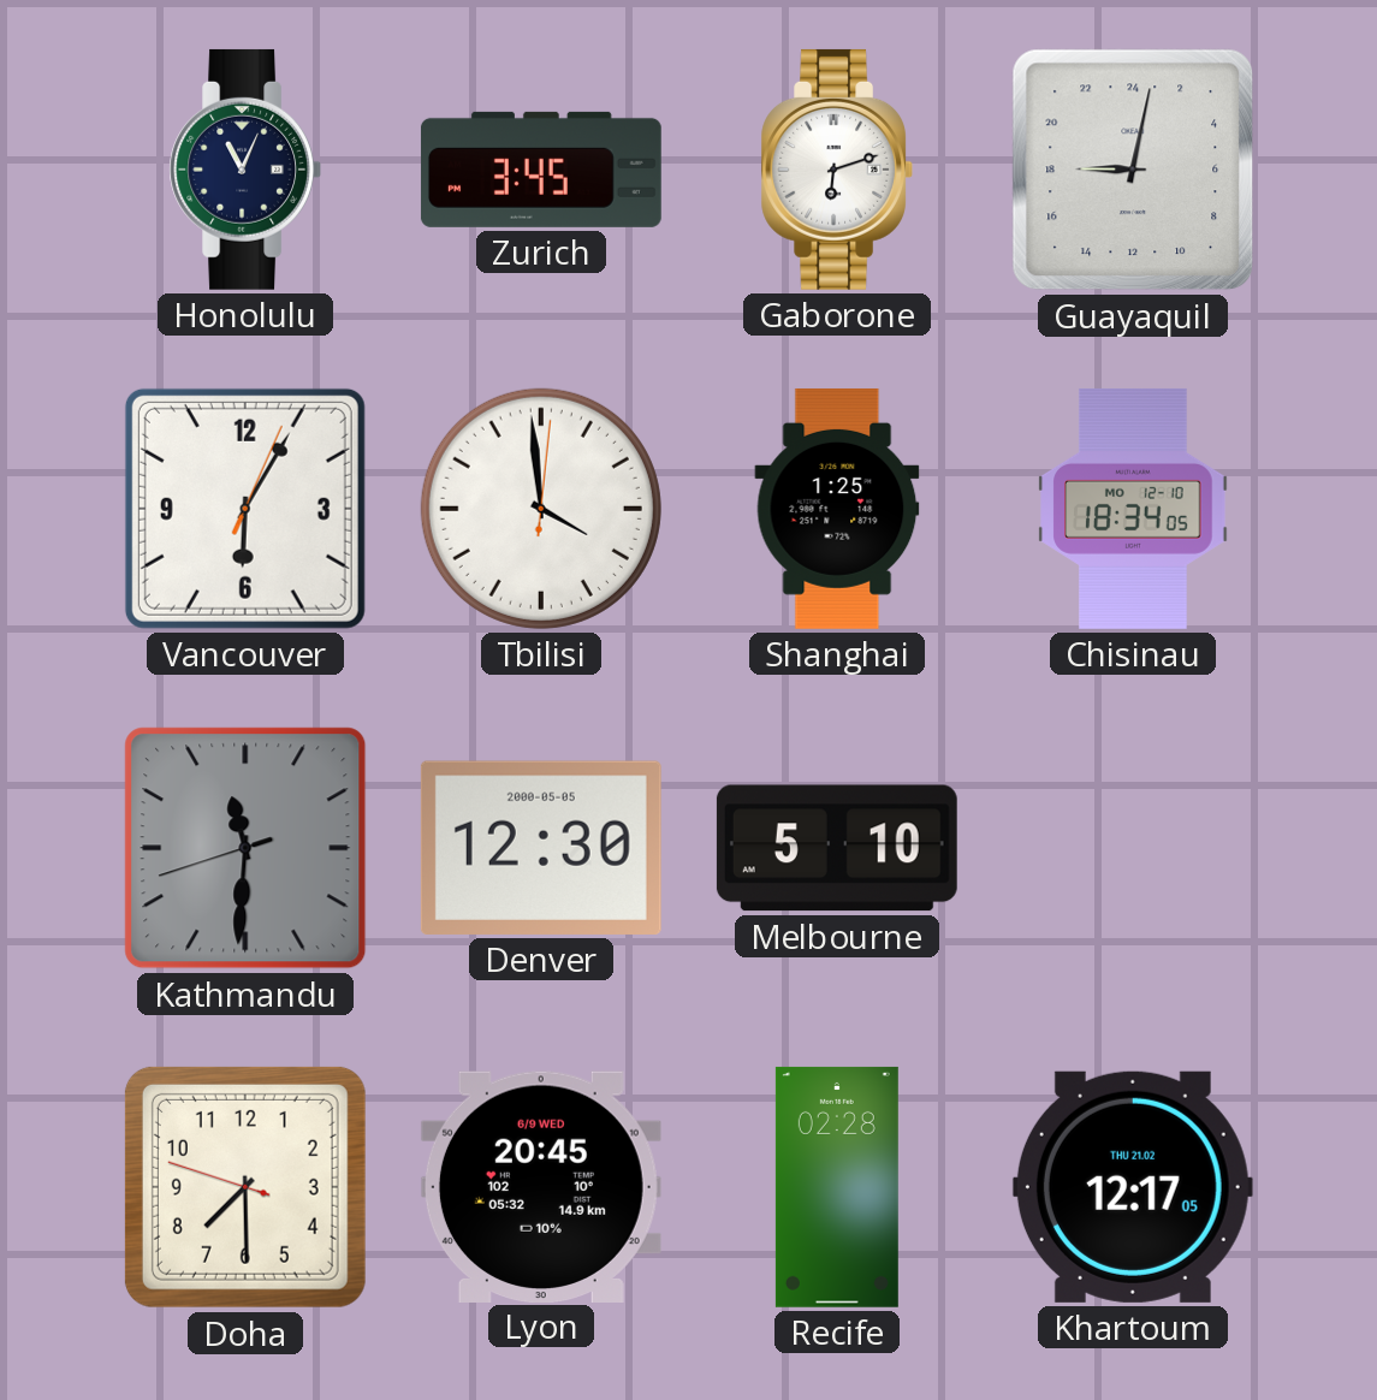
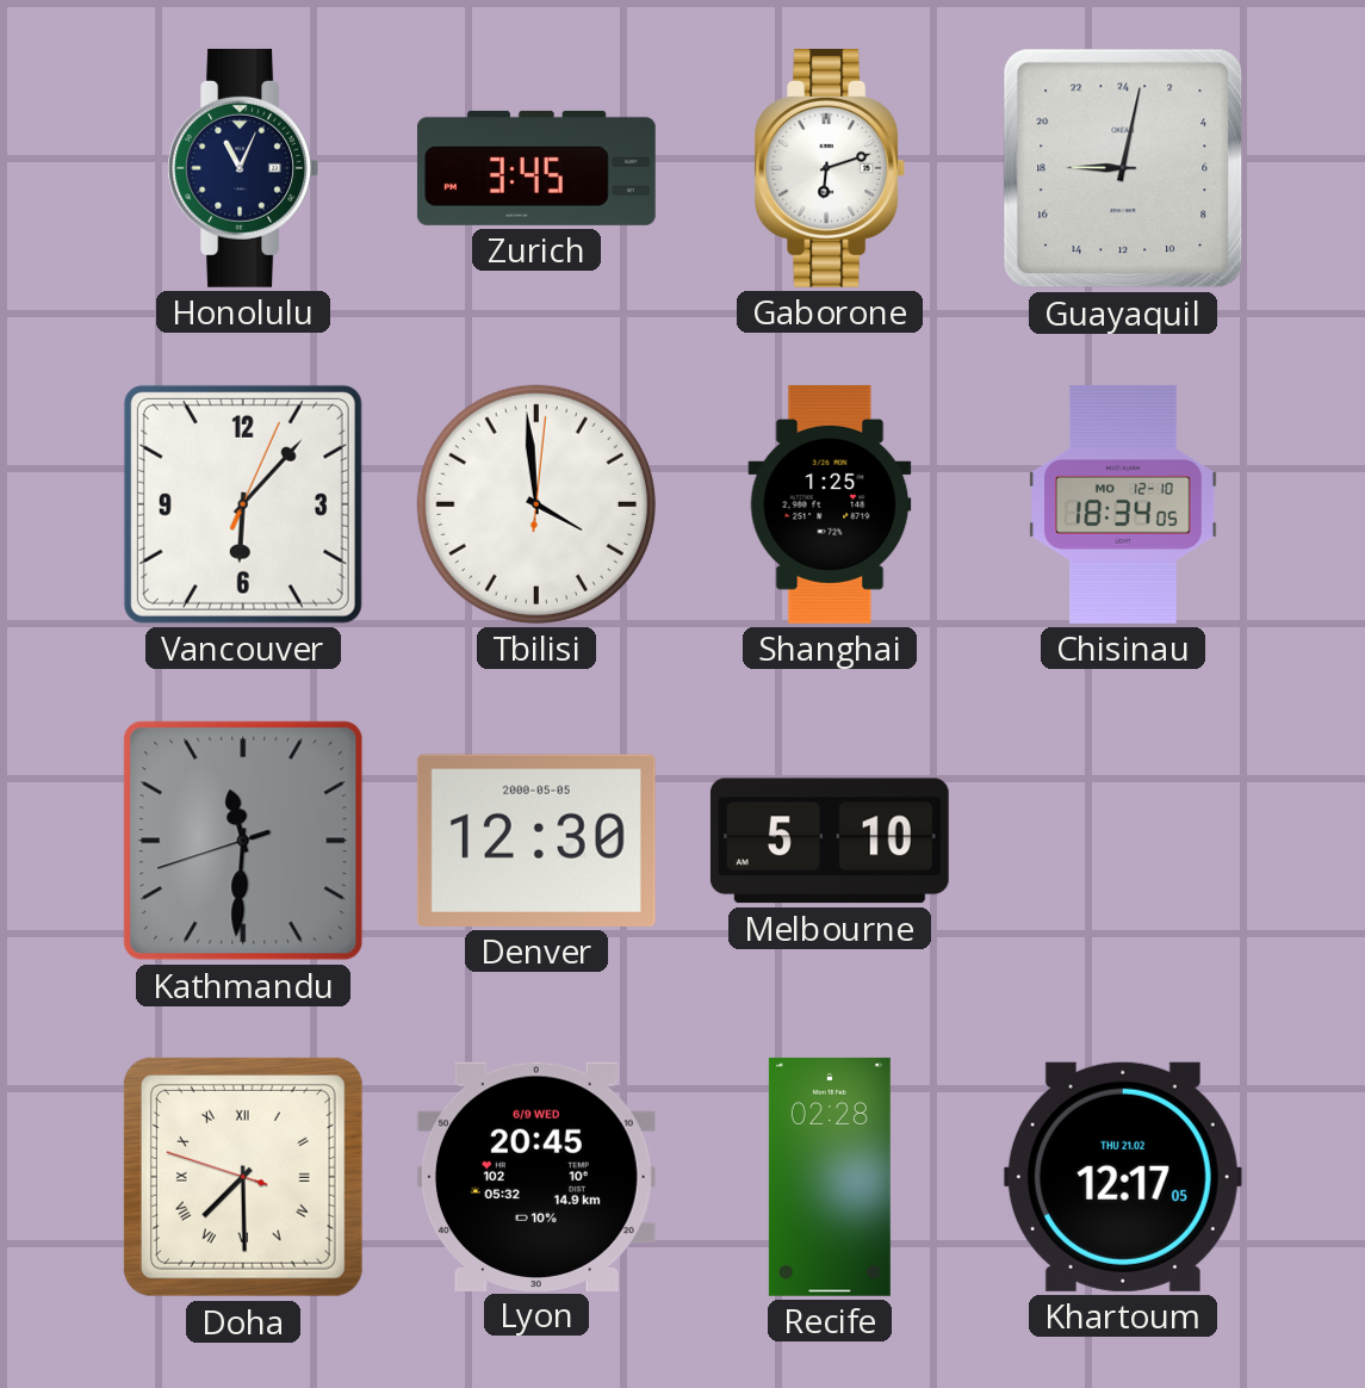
Vancouver: 6:05 -> 6:07 (243, 504)
Doha numerals: Arabic -> Roman (243, 1177)
